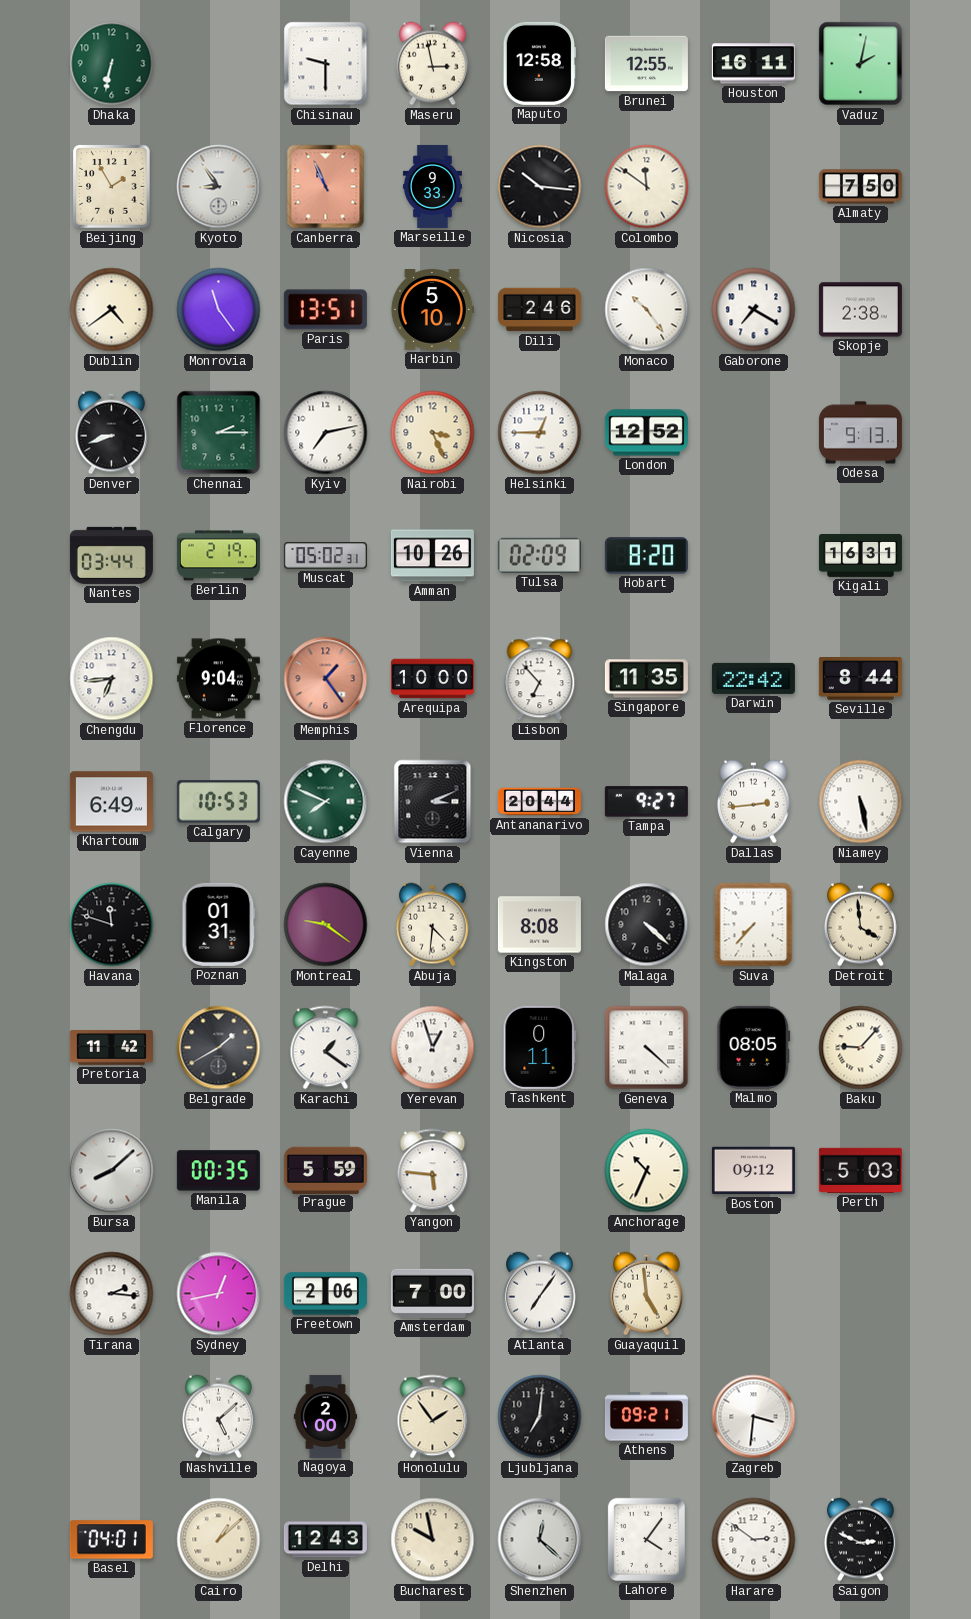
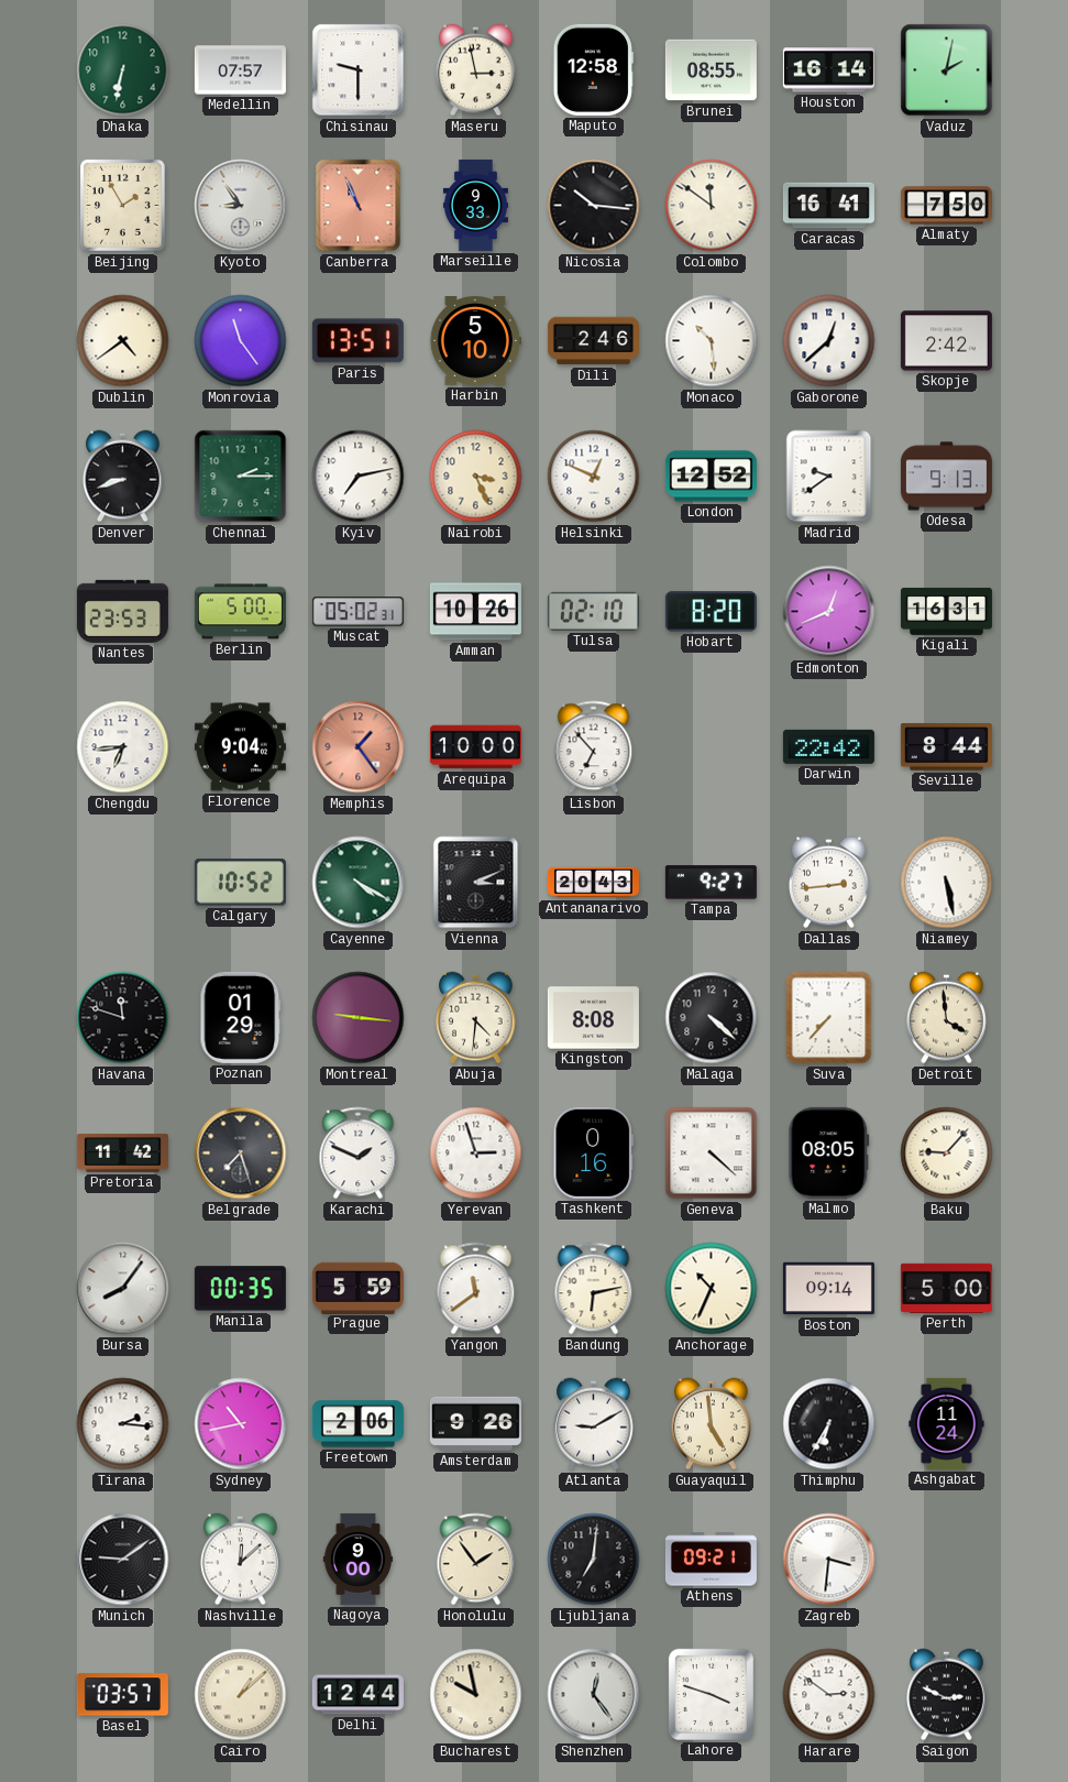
Medellin: none -> 07:57 (240, 70)
Brunei: 12:55 -> 08:55 (711, 70)
Houston: 16:11 -> 16:14 (828, 70)
Caracas: none -> 16:41 (828, 206)
Monaco: 10:24 -> 10:29 (712, 341)
Gaborone: 7:20 -> 12:38 (829, 341)
Skopje: 2:38 -> 2:42 (946, 341)
Helsinki: 12:45 -> 12:49 (594, 477)
Madrid: none -> 9:39 (829, 477)
Nantes: 03:44 -> 23:53 (122, 611)
Berlin: 2:19 -> 5:00 (240, 612)
Tulsa: 02:09 -> 02:10 (593, 611)
Edmonton: none -> 12:41 (829, 612)
Singapore: 11:35 -> none (646, 679)
Khartoum: 6:49 -> none (111, 802)
Calgary: 10:53 -> 10:52 (240, 883)
Cayenne: 7:49 -> 4:20 (359, 883)
Antananarivo: 20:44 -> 20:43 (593, 883)
Poznan: 01:31 -> 01:29 (241, 1017)
Montreal: 9:21 -> 9:16 (359, 1018)
Belgrade: 1:40 -> 7:27 (241, 1154)
Karachi: 1:21 -> 1:49 (359, 1154)
Yerevan: 12:57 -> 2:57 (476, 1154)
Tashkent: 0:11 -> 0:16 (593, 1152)
Bursa: 8:08 -> 8:06 (123, 1289)
Yangon: 5:46 -> 11:39 (476, 1289)
Bandung: none -> 6:13 (594, 1289)
Boston: 09:12 -> 09:14 (828, 1289)
Perth: 5:03 -> 5:00 (946, 1288)
Sydney: 12:43 -> 10:43 (241, 1424)
Amsterdam: 7:00 -> 9:26 (475, 1423)
Atlanta: 7:06 -> 9:10 (594, 1424)
Thimphu: none -> 6:35 (829, 1424)
Ashgabat: none -> 11:24 (947, 1423)
Munich: none -> 9:09 (123, 1560)
Nashville: 5:08 -> 12:08 (241, 1560)
Nagoya: 2:00 -> 9:00 (359, 1559)
Basel: 04:01 -> 03:57 (122, 1695)
Delhi: 12:43 -> 12:44 (357, 1695)
Shenzhen: 12:22 -> 12:24 (594, 1695)
Lahore: 4:06 -> 3:48 (711, 1694)
